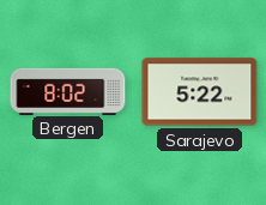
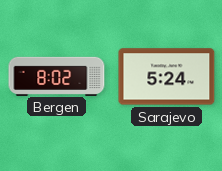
Sarajevo: 5:22 -> 5:24 (167, 77)
